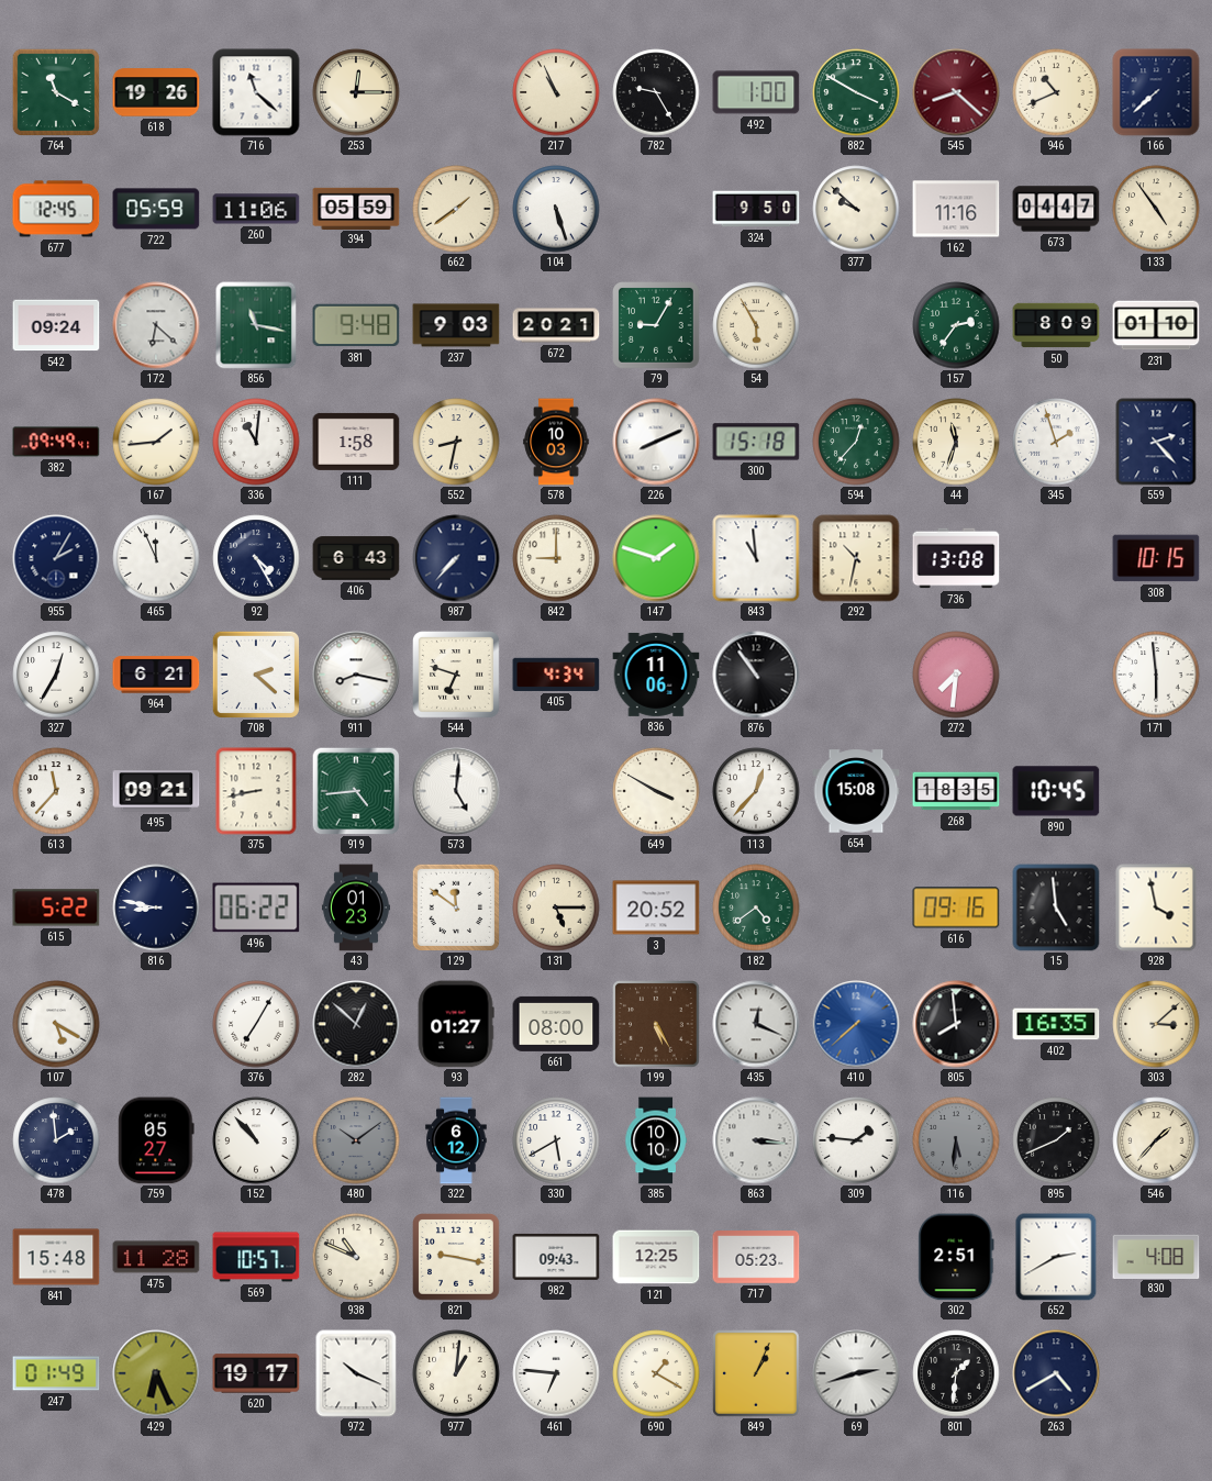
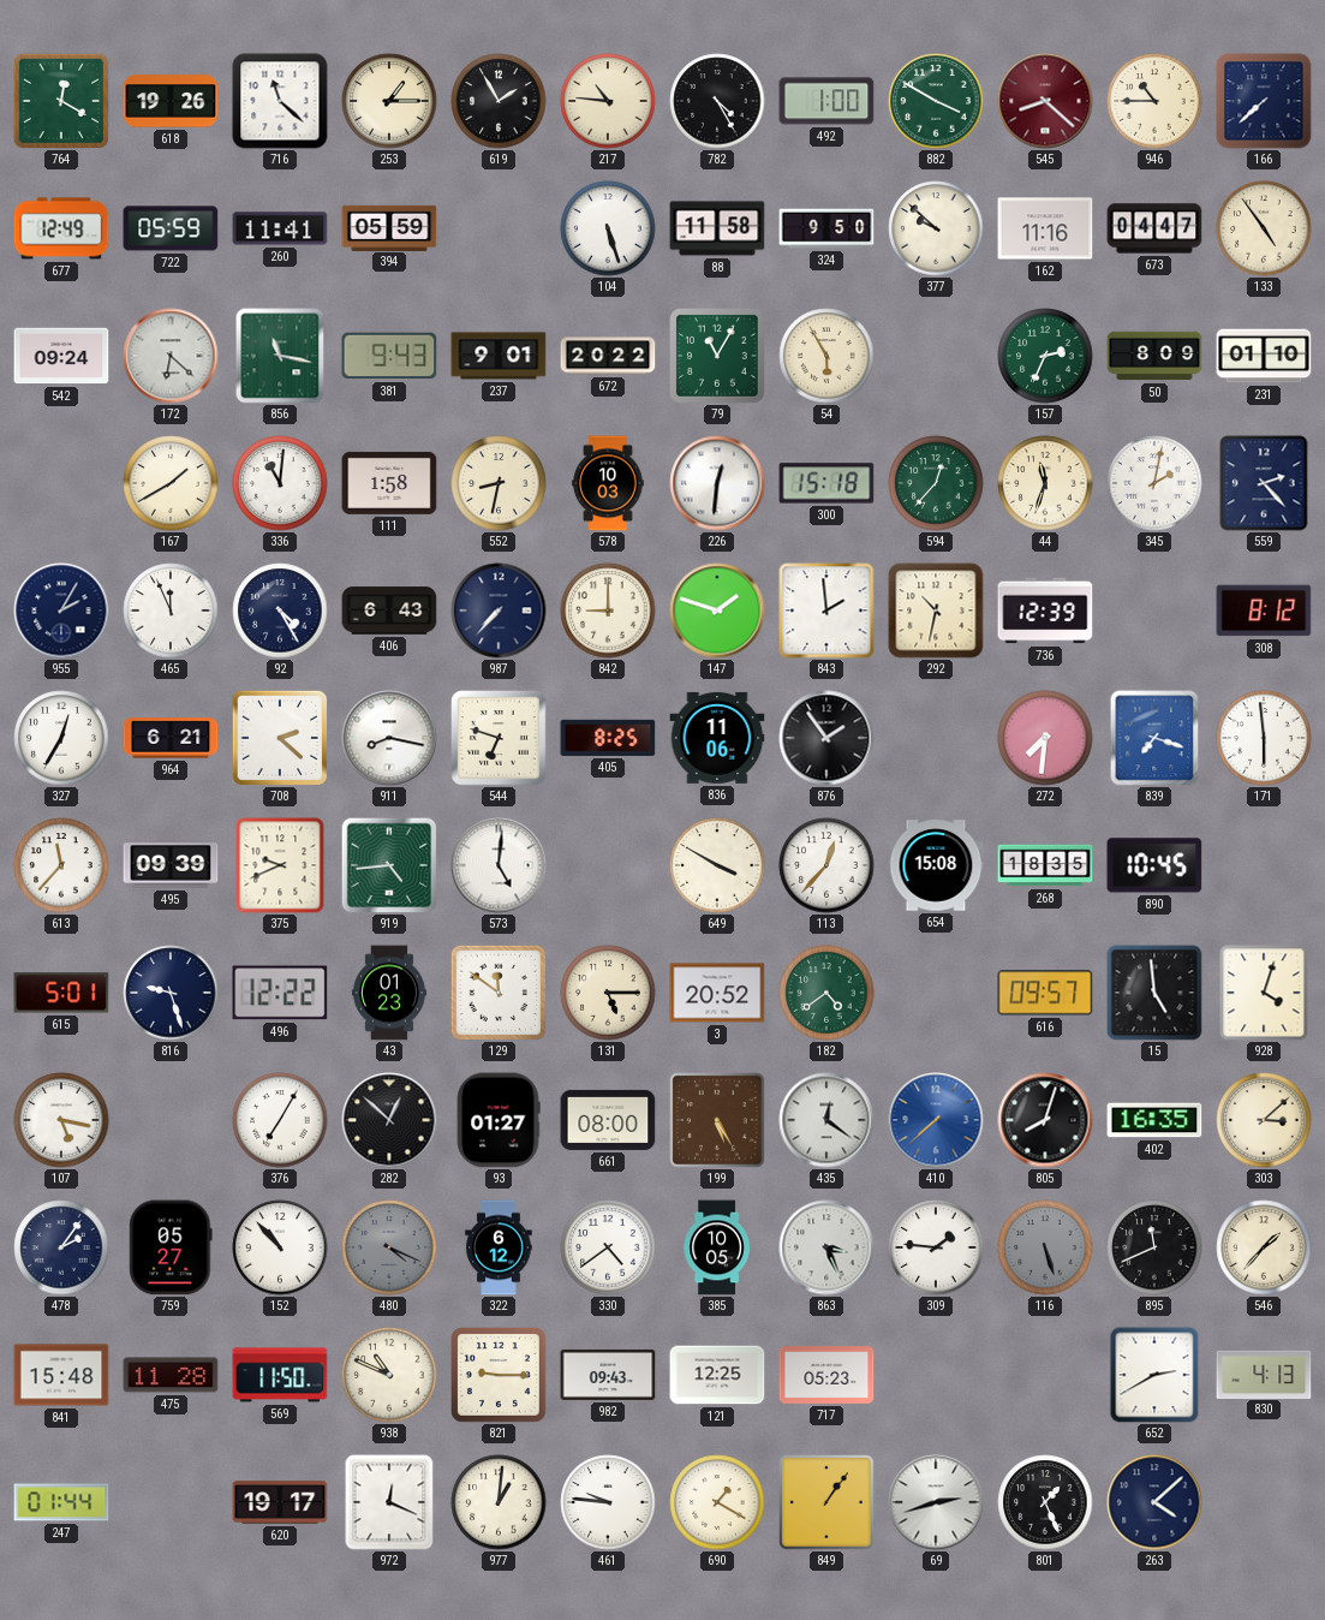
764: 11:20 -> 12:20 (60, 100)
253: 12:15 -> 1:15 (389, 101)
619: none -> 1:55 (499, 101)
217: 10:56 -> 10:46 (608, 101)
782: 9:25 -> 4:25 (717, 101)
946: 10:41 -> 10:45 (1154, 101)
677: 12:45 -> 12:49 (61, 228)
260: 11:06 -> 11:41 (280, 228)
662: 1:39 -> none (456, 209)
88: none -> 11:58 (717, 228)
381: 9:48 -> 9:43 (389, 356)
237: 9:03 -> 9:01 (499, 356)
672: 20:21 -> 20:22 (608, 356)
79: 9:05 -> 11:05 (718, 357)
157: 2:36 -> 2:34 (1045, 356)
382: 09:49 -> none (56, 442)
167: 1:44 -> 1:40 (171, 483)
226: 8:11 -> 12:31 (717, 483)
345: 1:57 -> 2:02 (1154, 483)
843: 10:59 -> 1:59 (826, 611)
736: 13:08 -> 12:39 (1045, 611)
308: 10:15 -> 8:12 (1264, 611)
405: 4:34 -> 8:25 (608, 738)
876: 10:54 -> 1:54 (826, 738)
839: none -> 7:18 (1154, 738)
495: 09:21 -> 09:39 (171, 865)
375: 8:43 -> 9:41 (280, 865)
615: 5:22 -> 5:01 (61, 993)
816: 8:47 -> 9:27 (171, 993)
496: 06:22 -> 12:22 (280, 993)
616: 09:16 -> 09:57 (1045, 993)
928: 3:58 -> 4:03 (1264, 993)
107: 5:20 -> 5:17 (61, 1120)
435: 12:19 -> 12:21 (826, 1120)
805: 7:59 -> 8:03 (1045, 1120)
478: 1:59 -> 2:06 (61, 1247)
480: 10:09 -> 4:19 (389, 1247)
330: 5:40 -> 4:39 (608, 1247)
385: 10:10 -> 10:05 (717, 1247)
863: 3:16 -> 3:26 (826, 1247)
116: 5:31 -> 5:27 (1045, 1247)
895: 1:41 -> 11:41 (1154, 1247)
569: 10:57 -> 11:50 (280, 1375)
821: 9:17 -> 9:15 (500, 1376)
302: 2:51 -> none (956, 1257)
830: 4:08 -> 4:13 (1264, 1374)
247: 01:49 -> 01:44 (61, 1502)
429: 6:26 -> none (156, 1373)
972: 10:19 -> 12:19 (389, 1502)
461: 6:46 -> 9:46 (608, 1502)
849: 1:04 -> 1:06 (826, 1502)
801: 1:31 -> 1:26 (1045, 1502)
263: 4:40 -> 4:08 (1154, 1502)
